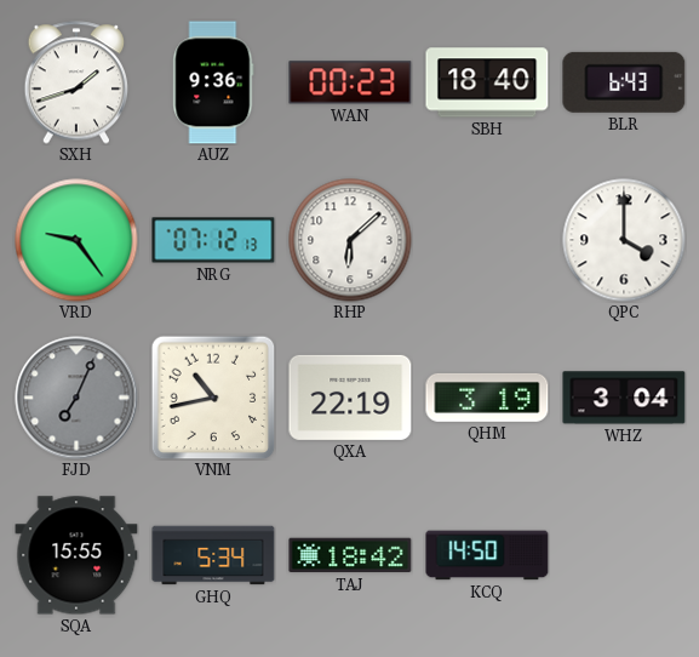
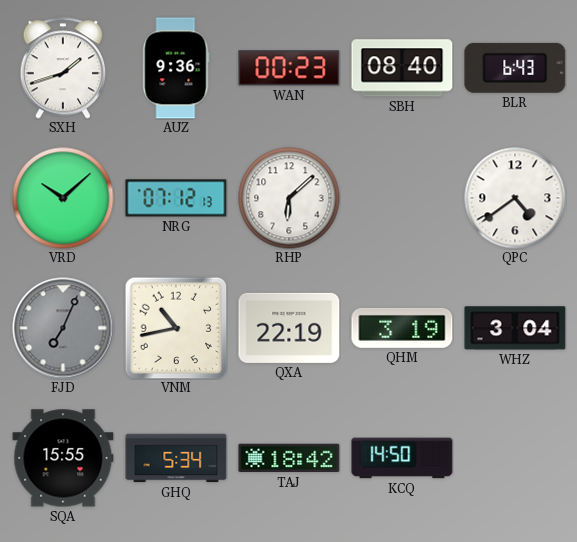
SBH: 18:40 -> 08:40 (402, 68)
VRD: 9:24 -> 10:08 (63, 198)
QPC: 4:00 -> 4:39 (515, 198)
